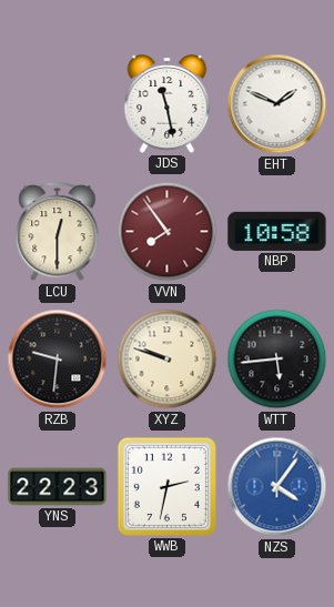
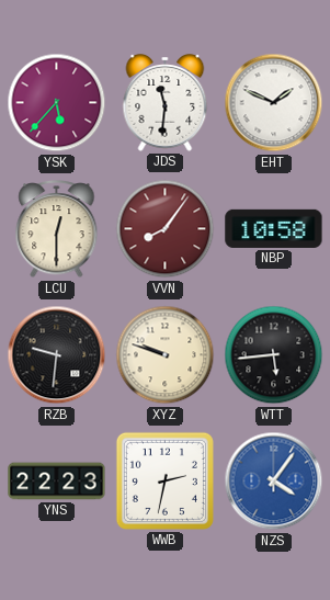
YSK: none -> 5:37 (57, 103)
JDS: 11:28 -> 11:31 (166, 103)
VVN: 7:54 -> 8:06 (166, 229)
